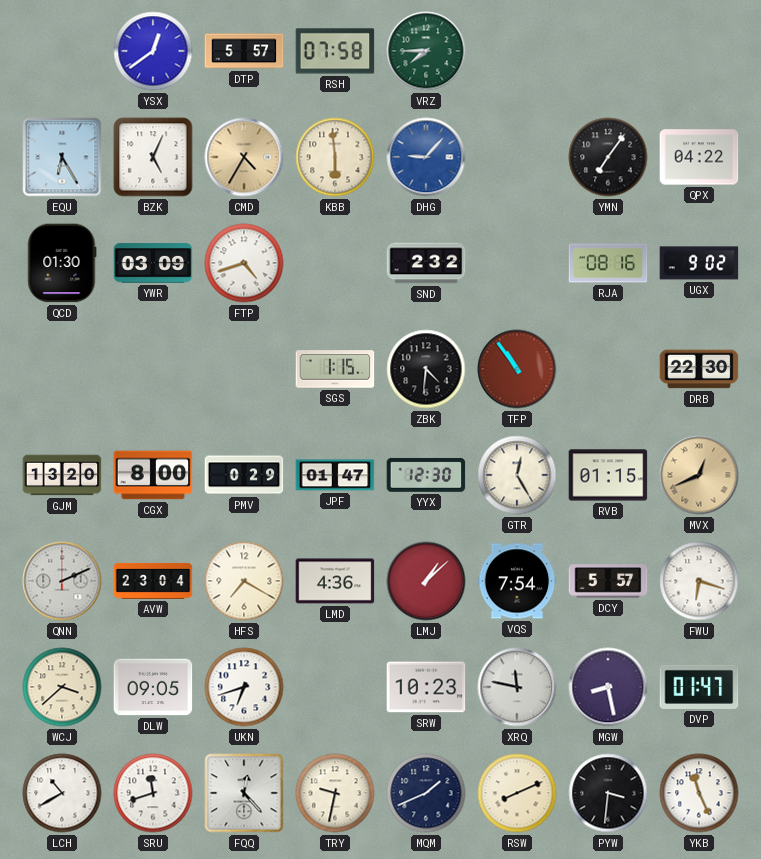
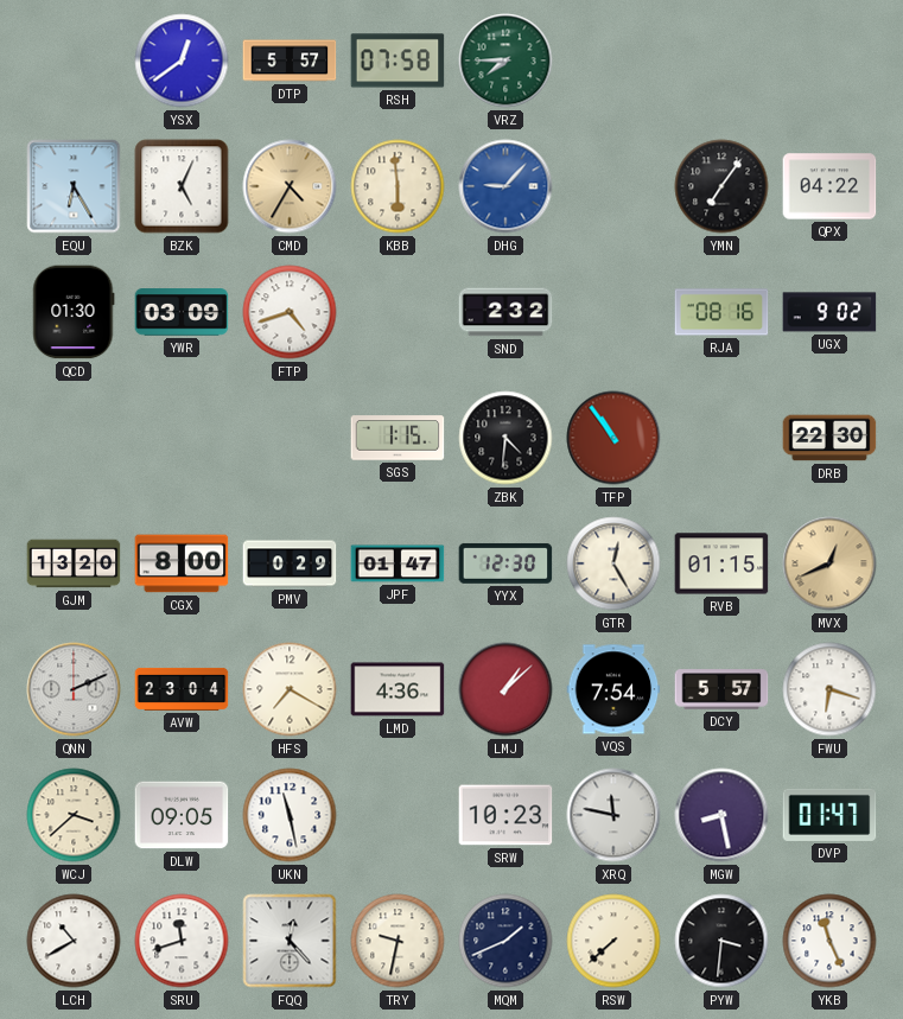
UKN: 6:42 -> 11:28 (290, 815)
RSW: 8:11 -> 7:38 (613, 941)
